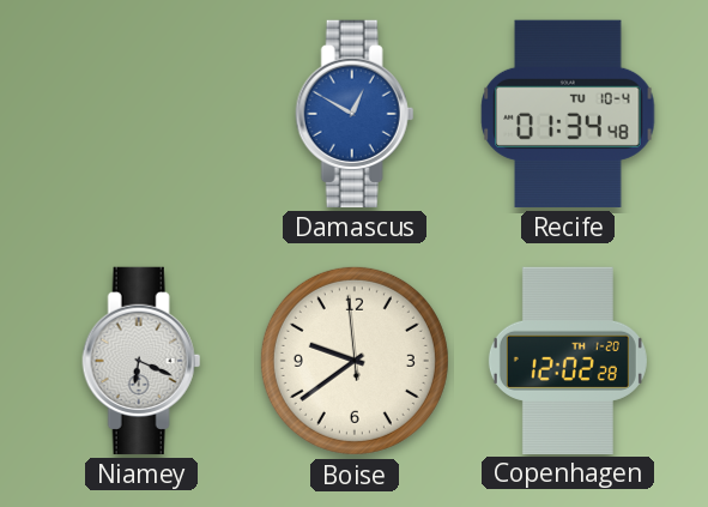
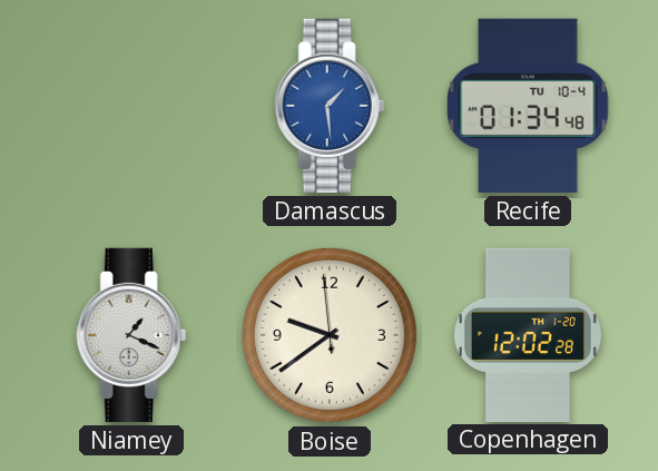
Damascus: 12:50 -> 1:29 (330, 106)
Niamey: 6:19 -> 1:19 (131, 335)
